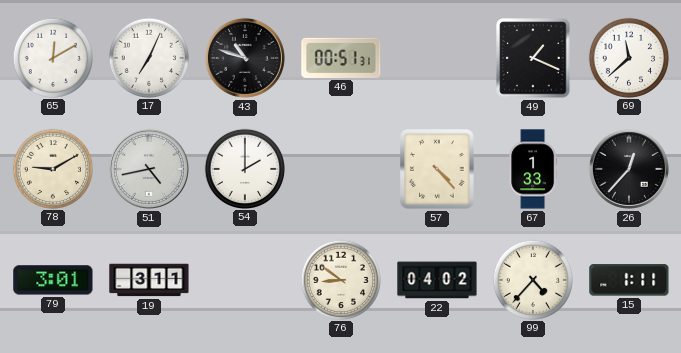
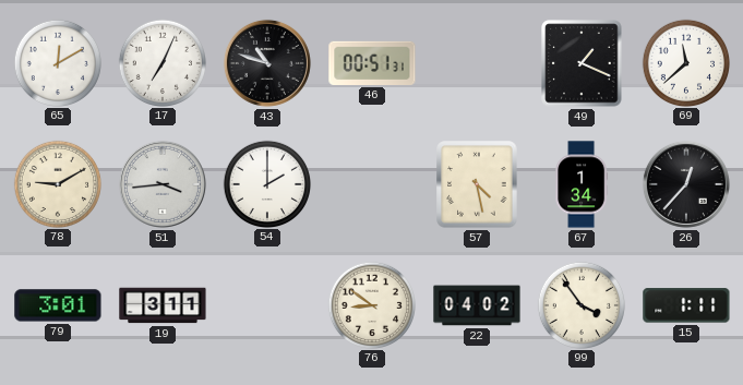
51: 4:43 -> 3:44 (163, 184)
57: 4:23 -> 4:28 (477, 184)
67: 1:33 -> 1:34 (582, 184)
99: 4:37 -> 3:54 (580, 304)
